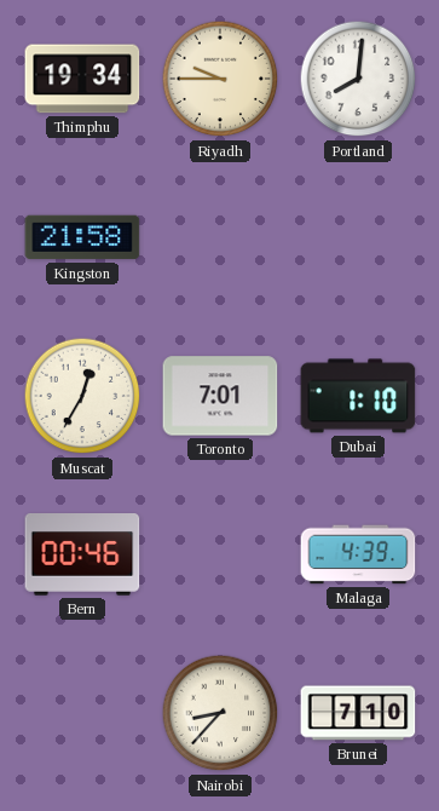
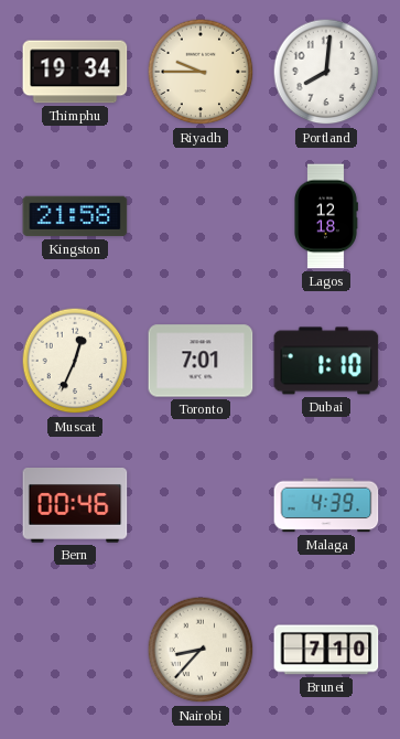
Lagos: none -> 12:18 (326, 216)
Muscat: 12:35 -> 12:34 (75, 361)
